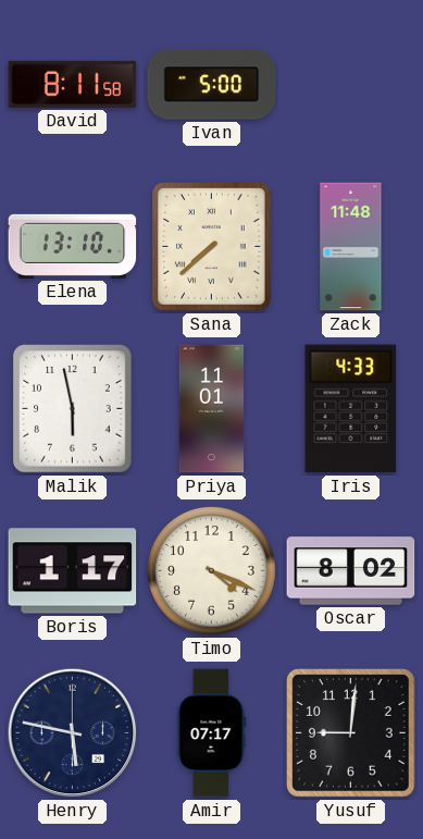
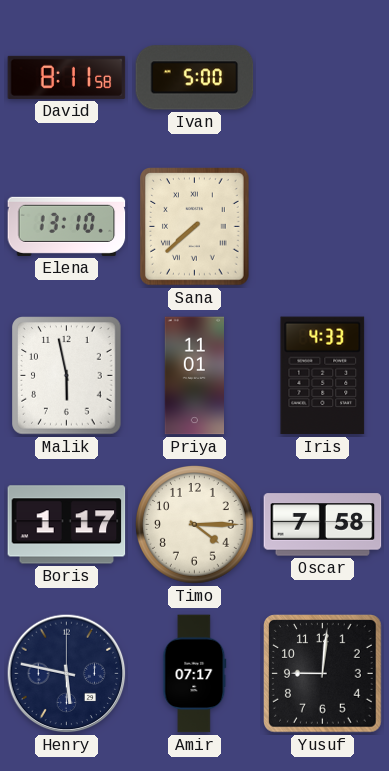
Zack: 11:48 -> none (351, 247)
Timo: 4:19 -> 4:15 (195, 525)
Oscar: 8:02 -> 7:58 (323, 525)
